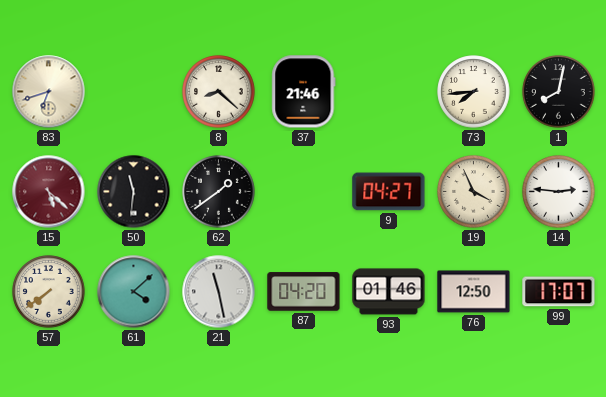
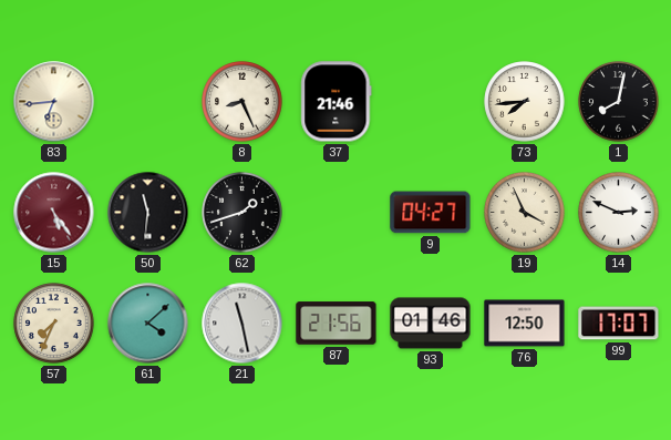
83: 6:42 -> 6:44 (54, 102)
8: 8:22 -> 8:26 (242, 102)
15: 5:22 -> 5:24 (54, 213)
62: 1:39 -> 1:42 (242, 213)
14: 2:46 -> 2:49 (619, 213)
57: 7:39 -> 7:34 (54, 324)
87: 04:20 -> 21:56 (337, 324)
